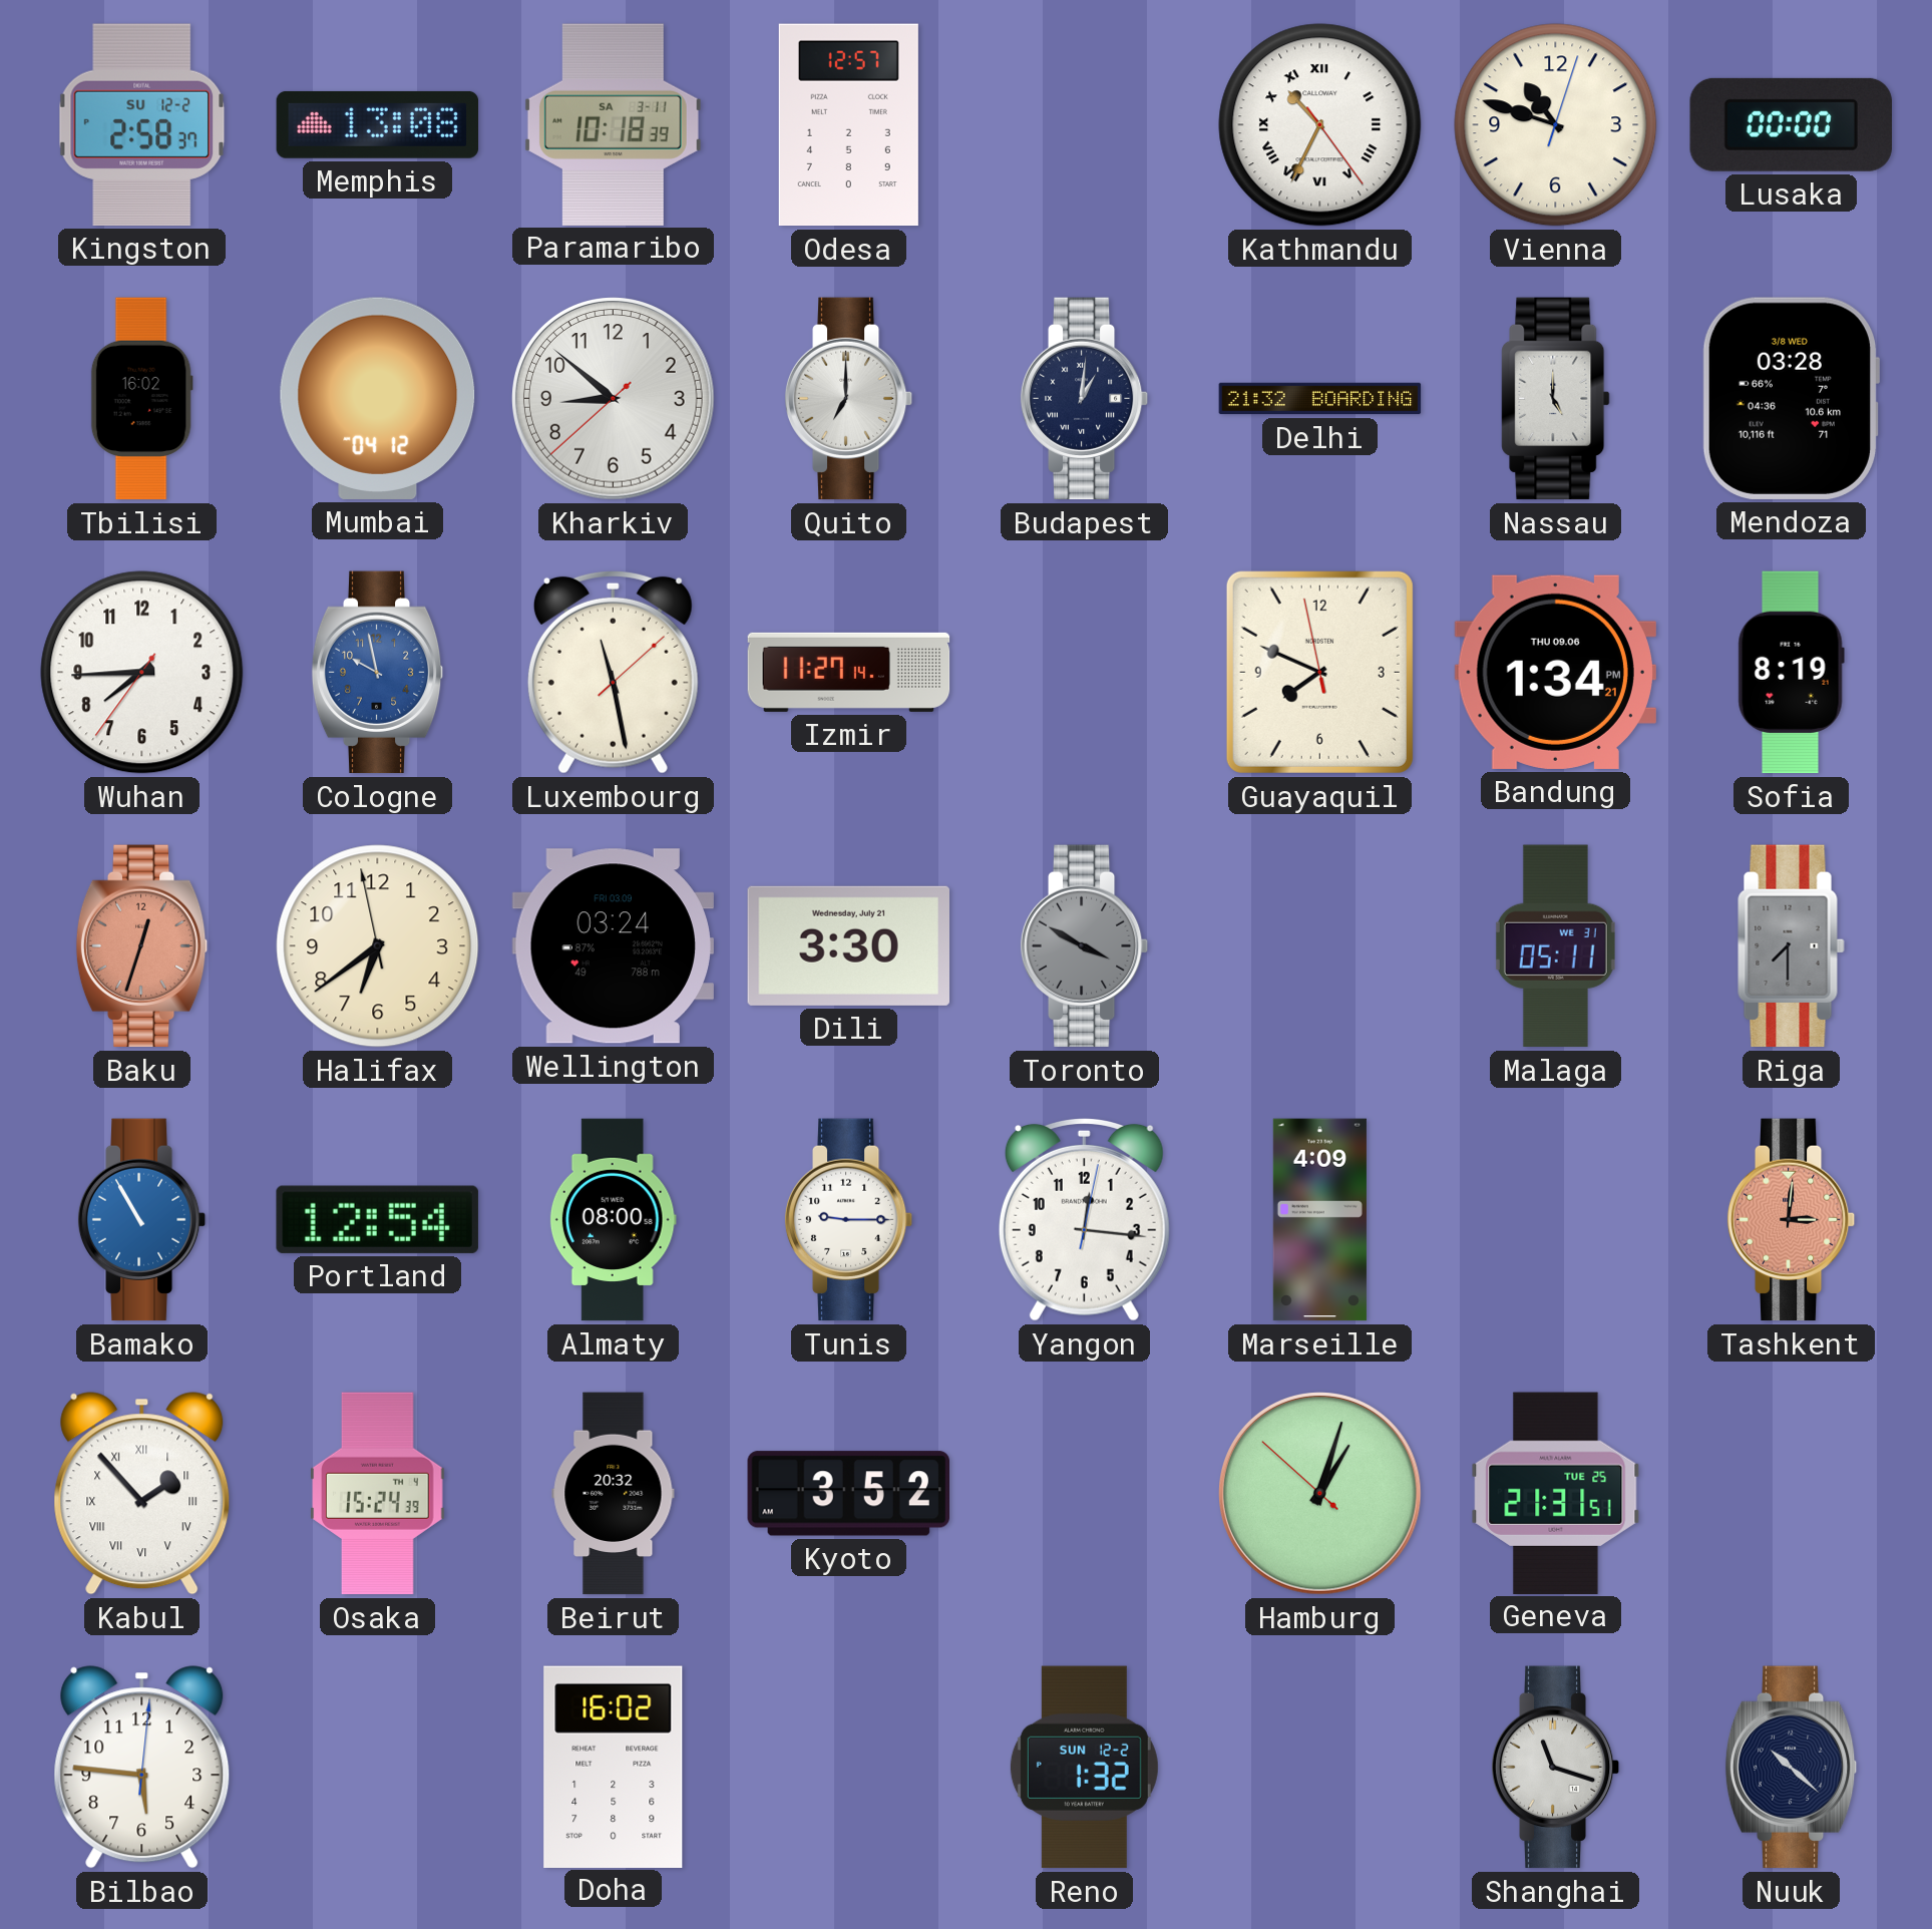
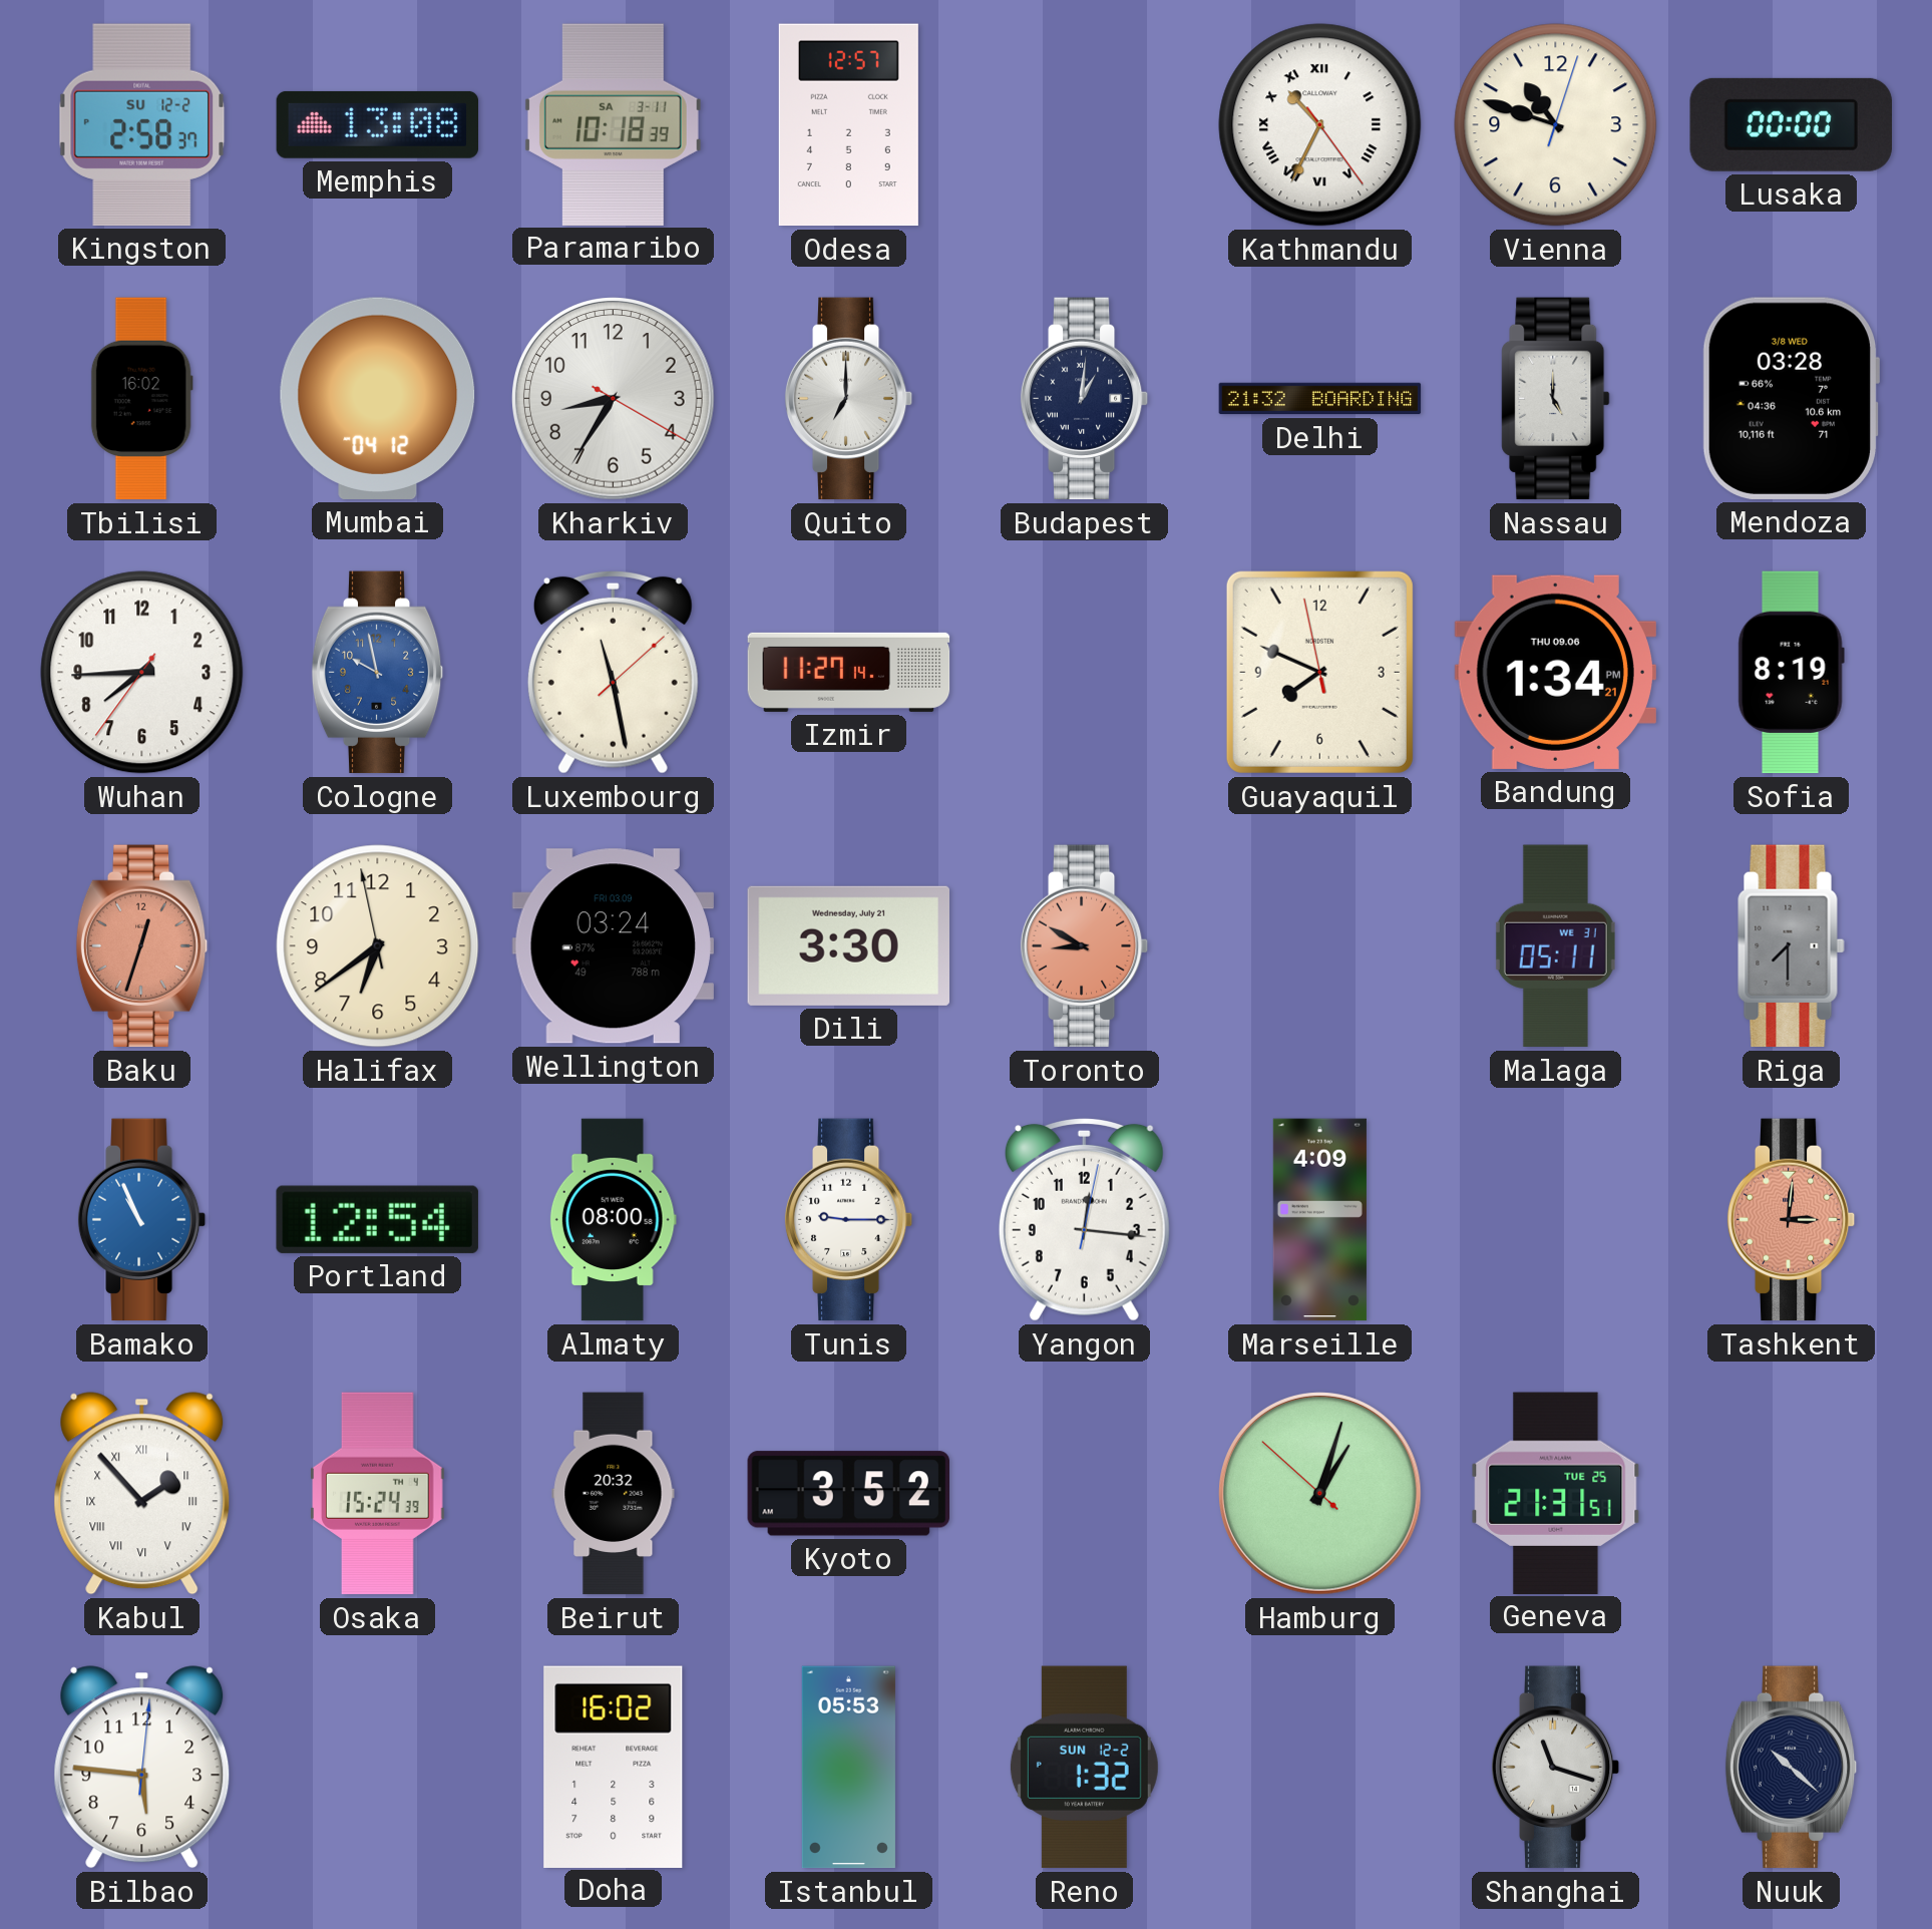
Kharkiv: 8:51 -> 8:35 (614, 399)
Toronto: 3:50 -> 8:50 (1085, 946)
Toronto dial: grey -> salmon (1085, 946)
Bamako: 10:55 -> 10:56 (142, 1220)
Istanbul: none -> 05:53 (848, 1768)
